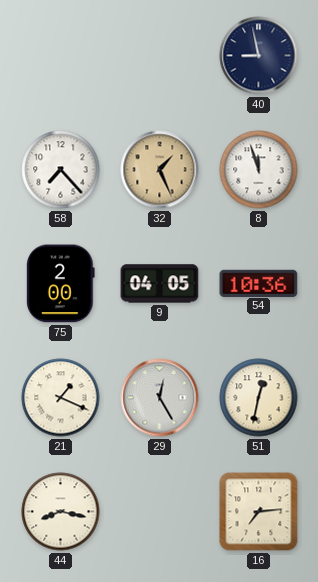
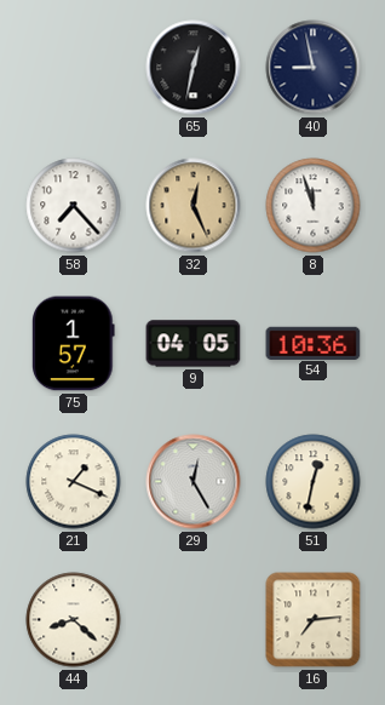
65: none -> 12:32 (194, 68)
32: 1:26 -> 12:26 (194, 206)
75: 2:00 -> 1:57 (74, 344)
44: 8:17 -> 8:22 (74, 620)
